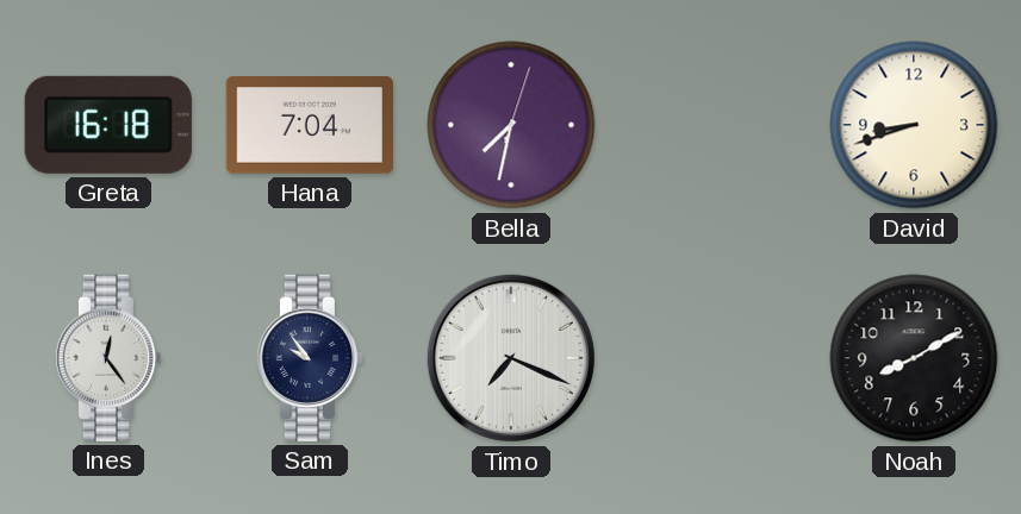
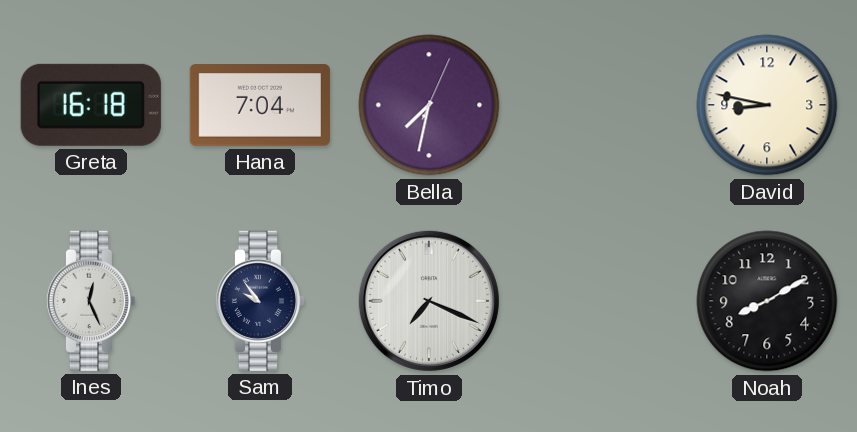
Bella: 7:32:03 -> 7:32:04 (429, 105)
David: 8:42 -> 8:47 (767, 105)
Ines: 12:24 -> 12:26 (91, 301)
